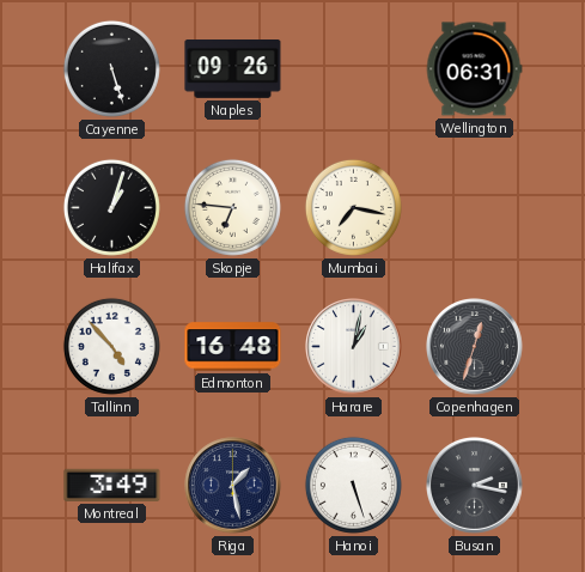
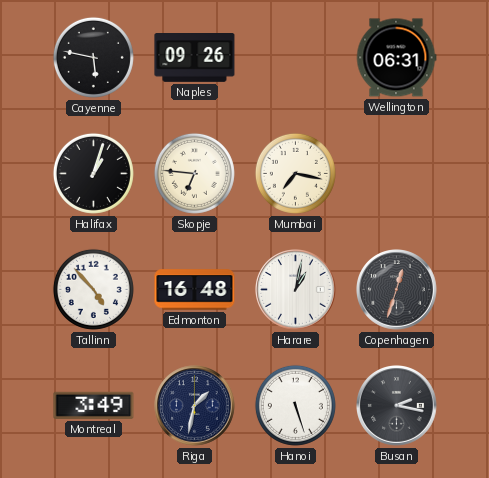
Cayenne: 5:27 -> 5:47 (93, 57)
Riga: 1:28 -> 1:32 (195, 406)
